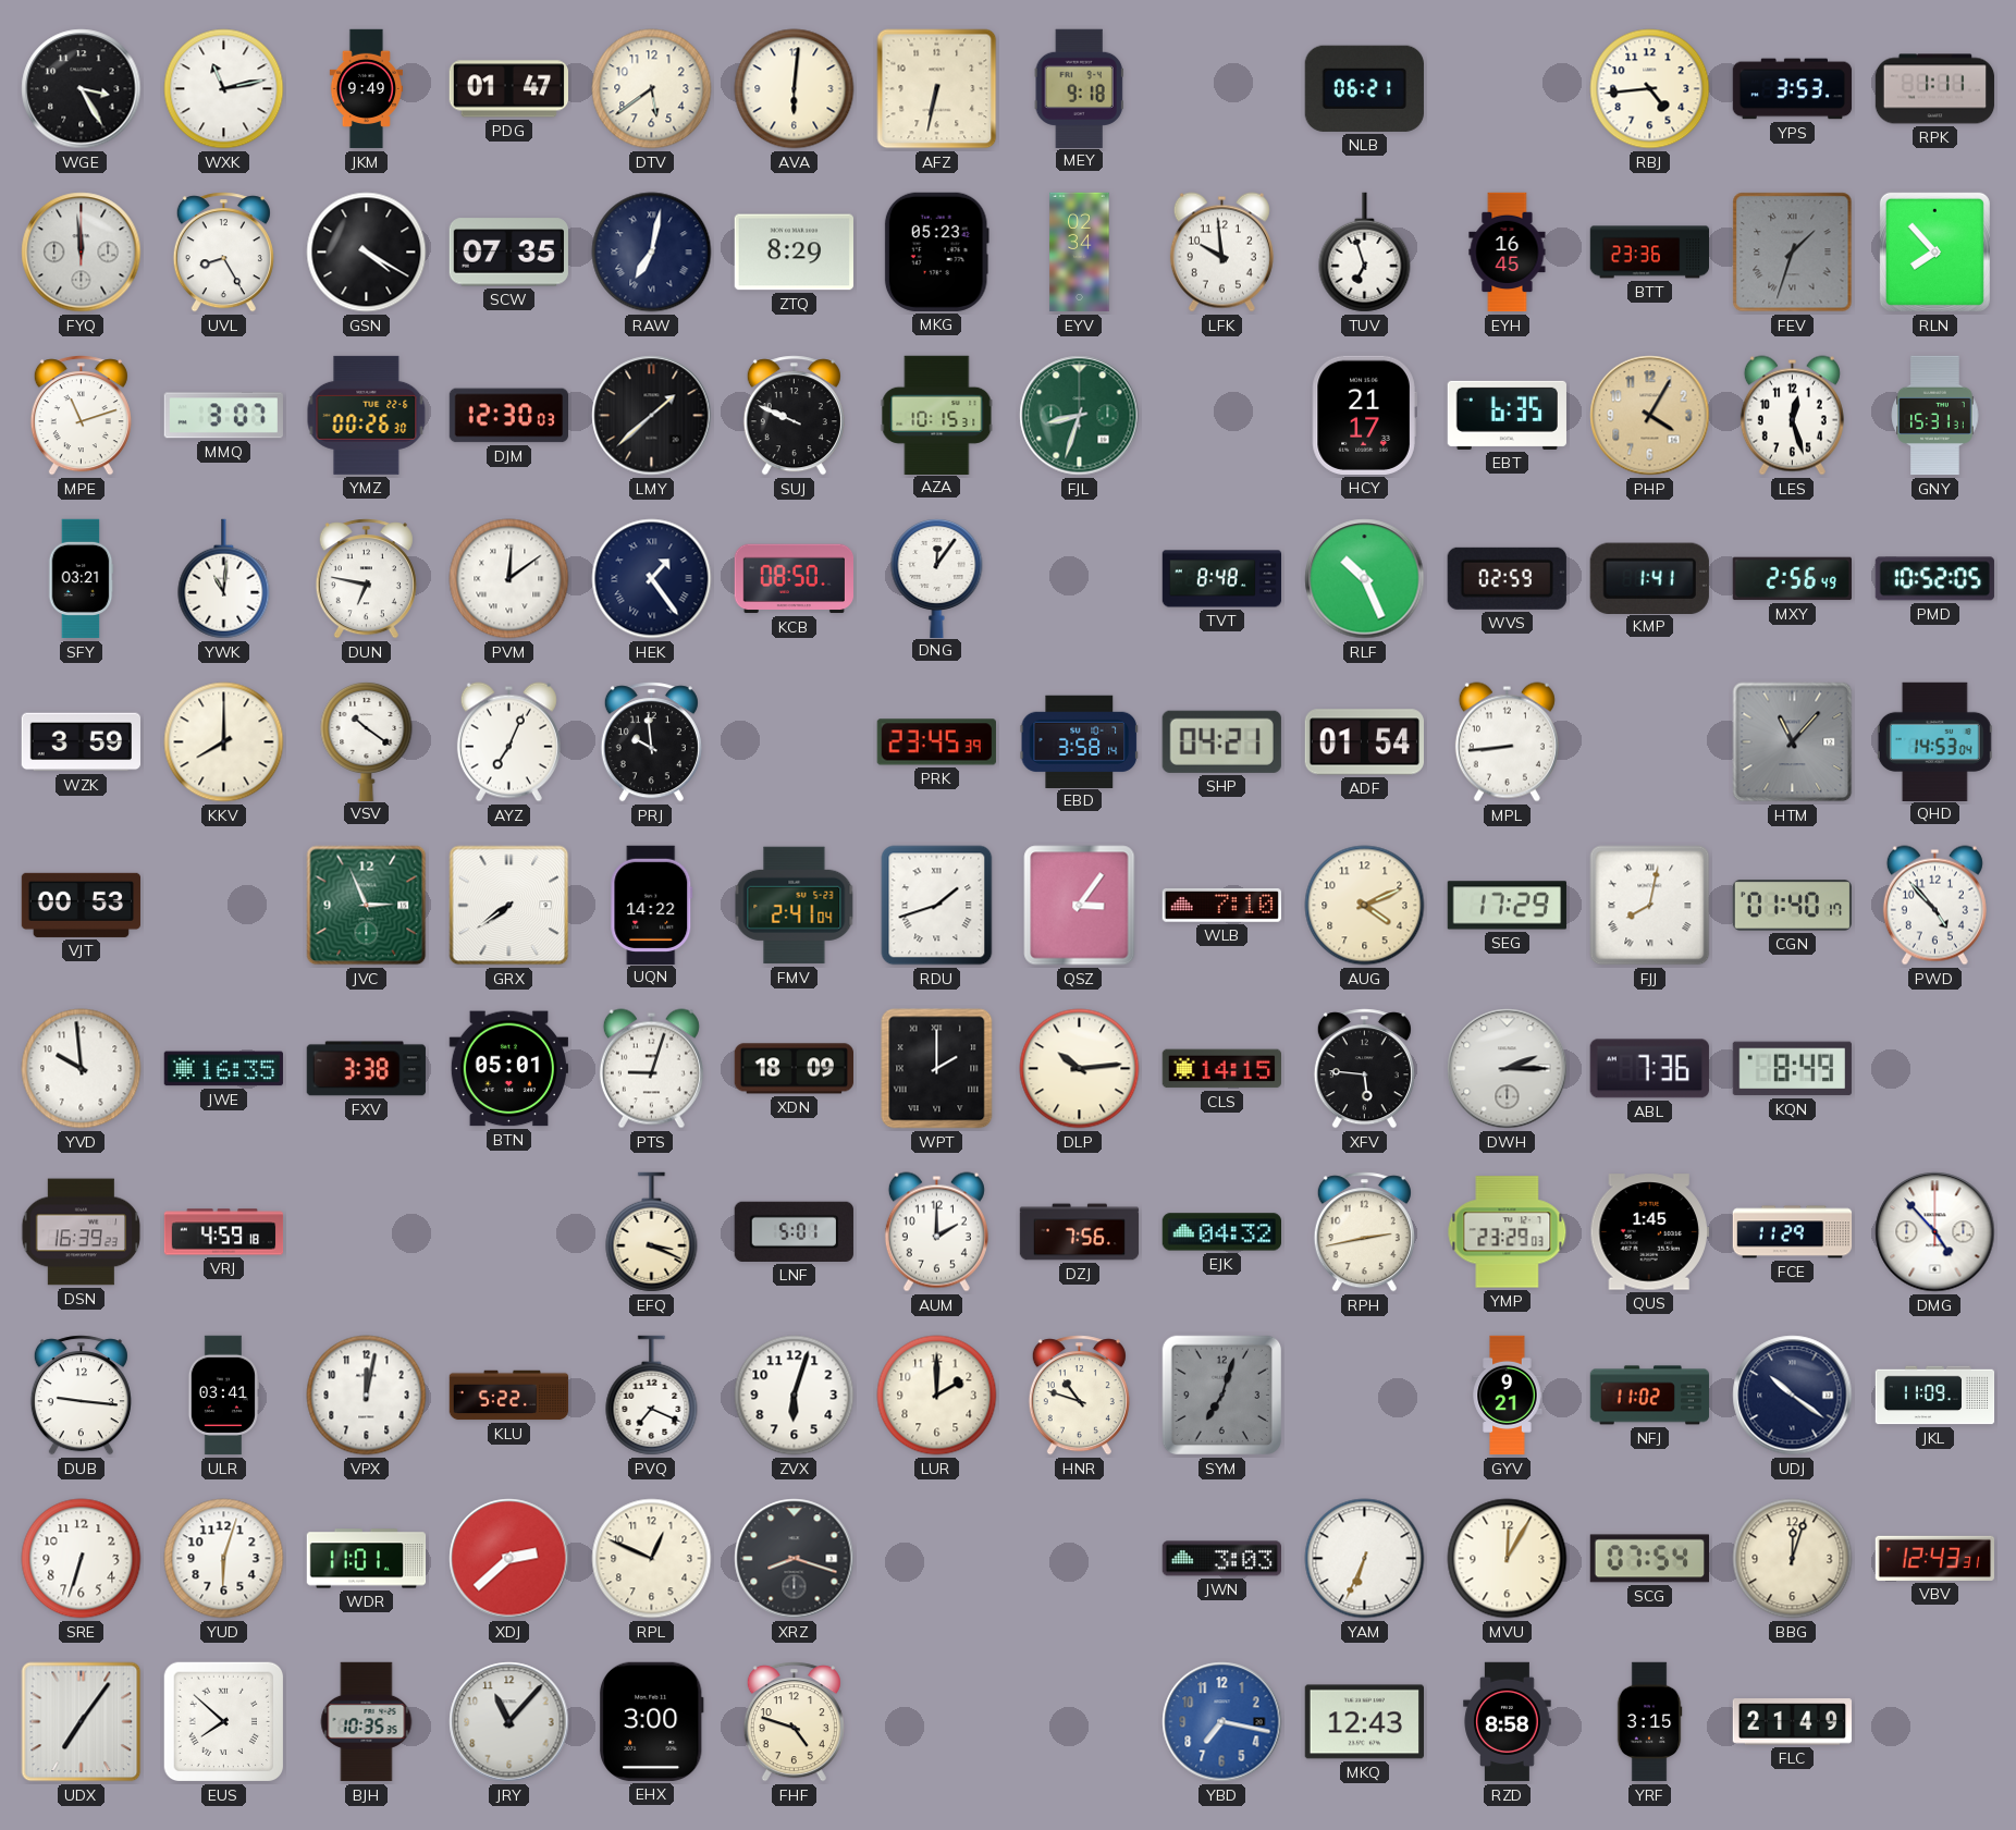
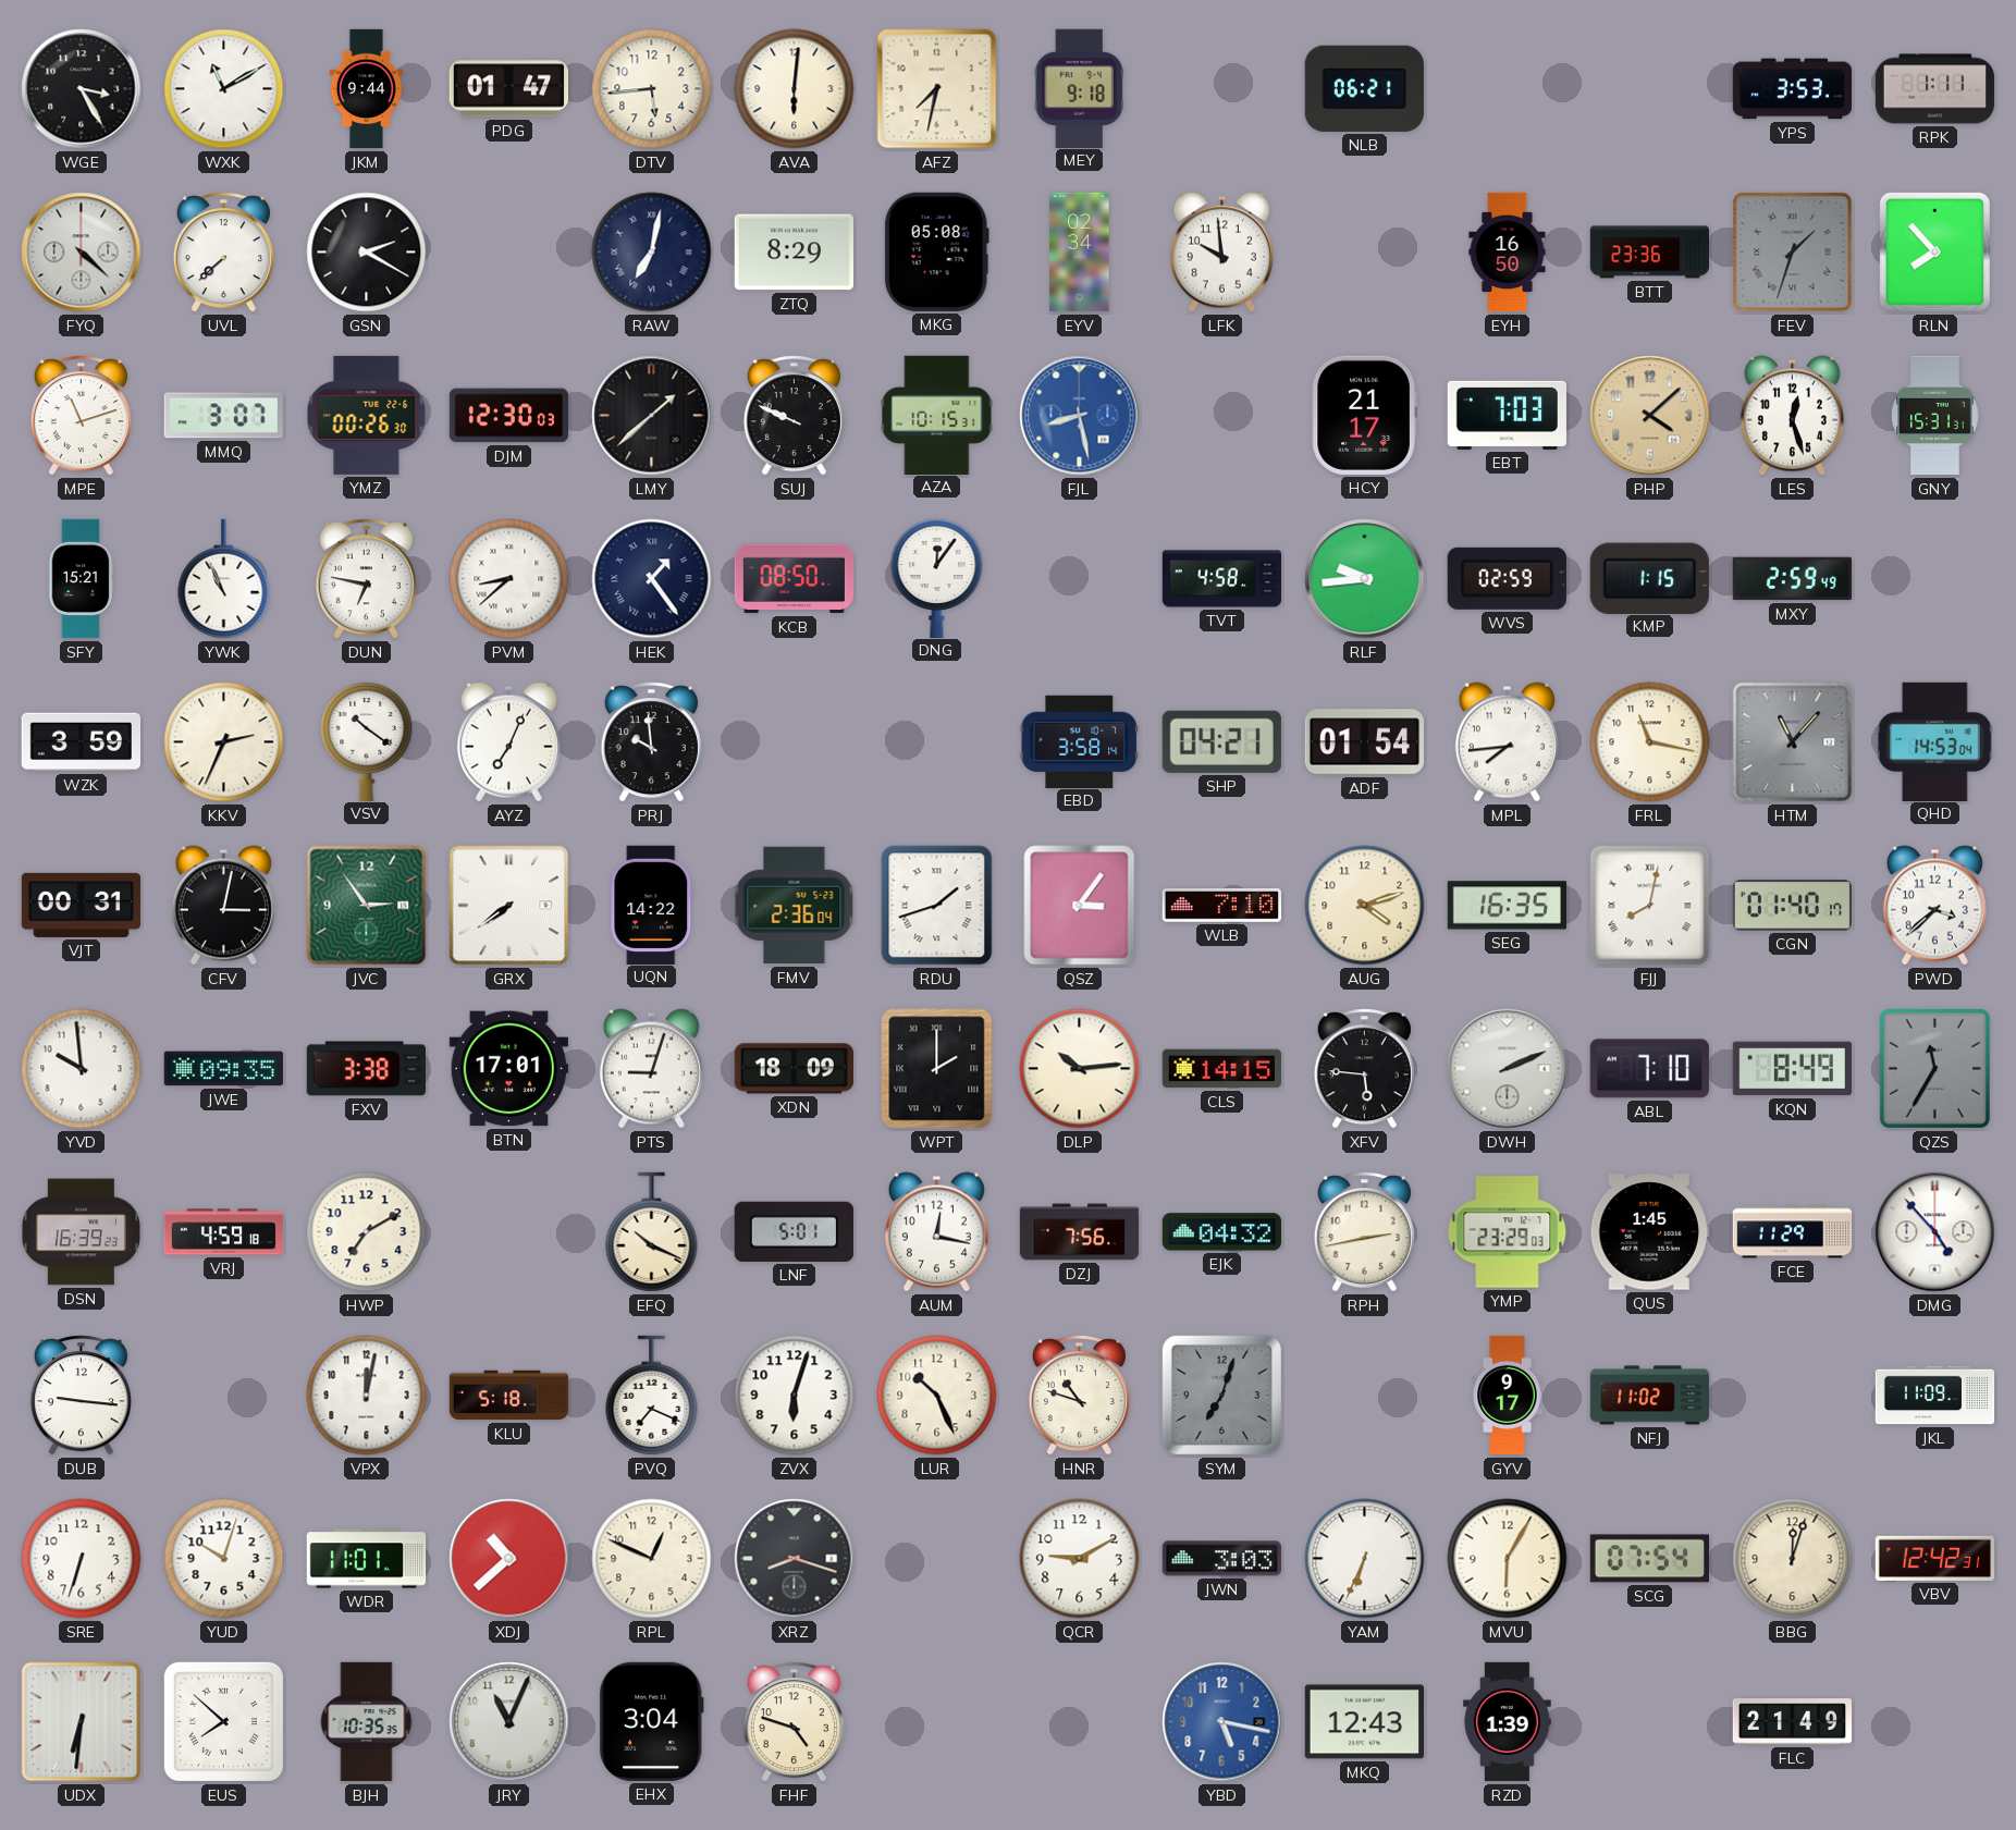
WXK: 11:13 -> 11:10 (224, 89)
JKM: 9:49 -> 9:44 (366, 89)
DTV: 5:39 -> 5:44 (652, 89)
AFZ: 6:32 -> 7:32 (937, 89)
RBJ: 4:44 -> none (1650, 89)
FYQ: 11:59 -> 4:22 (82, 253)
UVL: 8:25 -> 7:38 (223, 253)
GSN: 4:20 -> 2:20 (367, 253)
SCW: 07:35 -> none (508, 253)
MKG: 05:23 -> 05:08 (936, 251)
TUV: 6:57 -> none (1365, 253)
EYH: 16:45 -> 16:50 (1508, 253)
FJL: 8:33 -> 8:28 (1080, 416)
FJL dial: green -> blue (1080, 416)
EBT: 6:35 -> 7:03 (1507, 415)
PHP: 4:05 -> 4:08 (1650, 416)
SFY: 03:21 -> 15:21 (81, 579)
YWK: 11:01 -> 10:56 (224, 579)
PVM: 12:09 -> 8:38 (509, 579)
TVT: 8:48 -> 4:58 (1222, 579)
RLF: 10:26 -> 9:44 (1365, 579)
KMP: 1:41 -> 1:15 (1649, 578)
MXY: 2:56 -> 2:59 (1792, 579)
PMD: 10:52 -> none (1934, 579)
KKV: 8:00 -> 2:34 (224, 742)
PRK: 23:45 -> none (936, 742)
MPL: 8:44 -> 7:44 (1507, 742)
FRL: none -> 11:17 (1650, 742)
VJT: 00:53 -> 00:31 (81, 905)
CFV: none -> 3:02 (223, 906)
JVC: 2:56 -> 2:54 (367, 906)
FMV: 2:41 -> 2:36 (795, 906)
AUG: 4:11 -> 4:12 (1365, 906)
SEG: 17:29 -> 16:35 (1507, 906)
PWD: 4:53 -> 3:38 (1934, 906)
JWE: 16:35 -> 09:35 (223, 1069)
BTN: 05:01 -> 17:01 (508, 1069)
DWH: 2:15 -> 2:11 (1508, 1069)
ABL: 7:36 -> 7:10 (1649, 1069)
QZS: none -> 11:35 (1934, 1068)
HWP: none -> 7:10 (367, 1232)
EFQ: 3:19 -> 10:19 (652, 1232)
AUM: 2:00 -> 12:17 (936, 1232)
ULR: 03:41 -> none (223, 1396)
KLU: 5:22 -> 5:18 (509, 1396)
LUR: 2:00 -> 10:26 (937, 1396)
GYV: 9:21 -> 9:17 (1508, 1396)
UDJ: 10:21 -> none (1793, 1396)
YUD: 6:03 -> 10:03 (224, 1559)
XDJ: 2:38 -> 10:38 (509, 1559)
QCR: none -> 9:10 (1080, 1559)
MVU: 12:05 -> 6:05 (1508, 1559)
VBV: 12:43 -> 12:42 (1934, 1558)
UDX: 7:06 -> 6:31 (82, 1722)
JRY: 11:07 -> 11:04 (509, 1722)
EHX: 3:00 -> 3:04 (651, 1721)
YBD: 7:17 -> 5:17 (1222, 1722)
RZD: 8:58 -> 1:39 (1508, 1722)
YRF: 3:15 -> none (1649, 1722)
